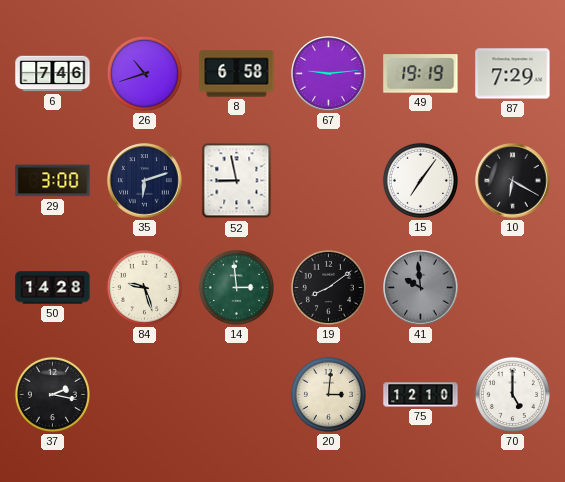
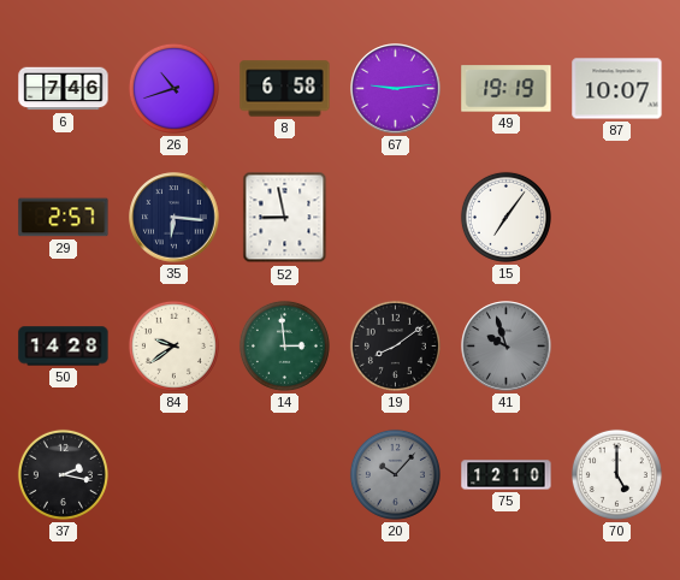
87: 7:29 -> 10:07 (617, 89)
29: 3:00 -> 2:57 (64, 218)
35: 6:12 -> 6:16 (175, 218)
10: 6:20 -> none (513, 181)
84: 9:27 -> 9:39 (173, 345)
41: 9:59 -> 9:57 (507, 347)
20: 3:01 -> 10:07 (395, 474)
20 dial: cream -> grey (395, 474)
